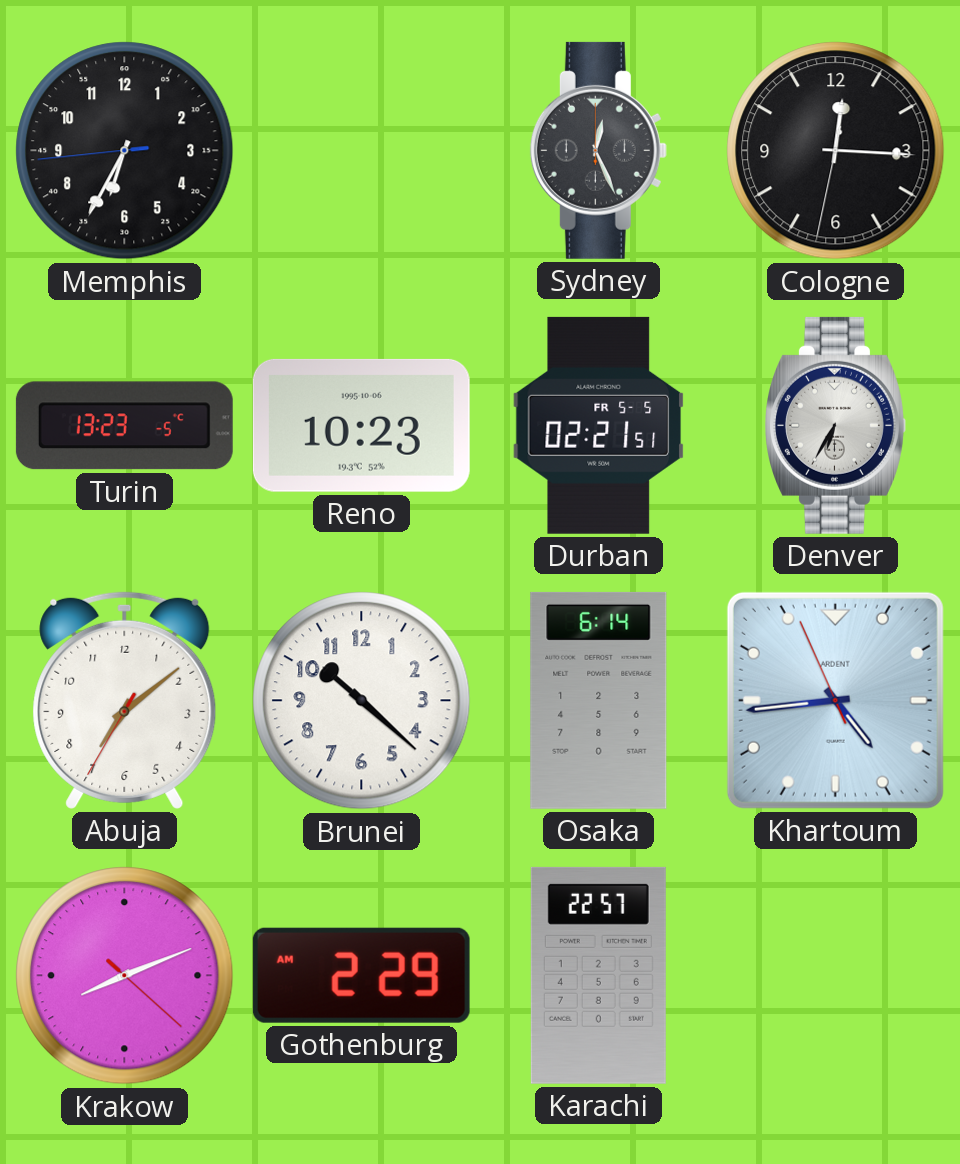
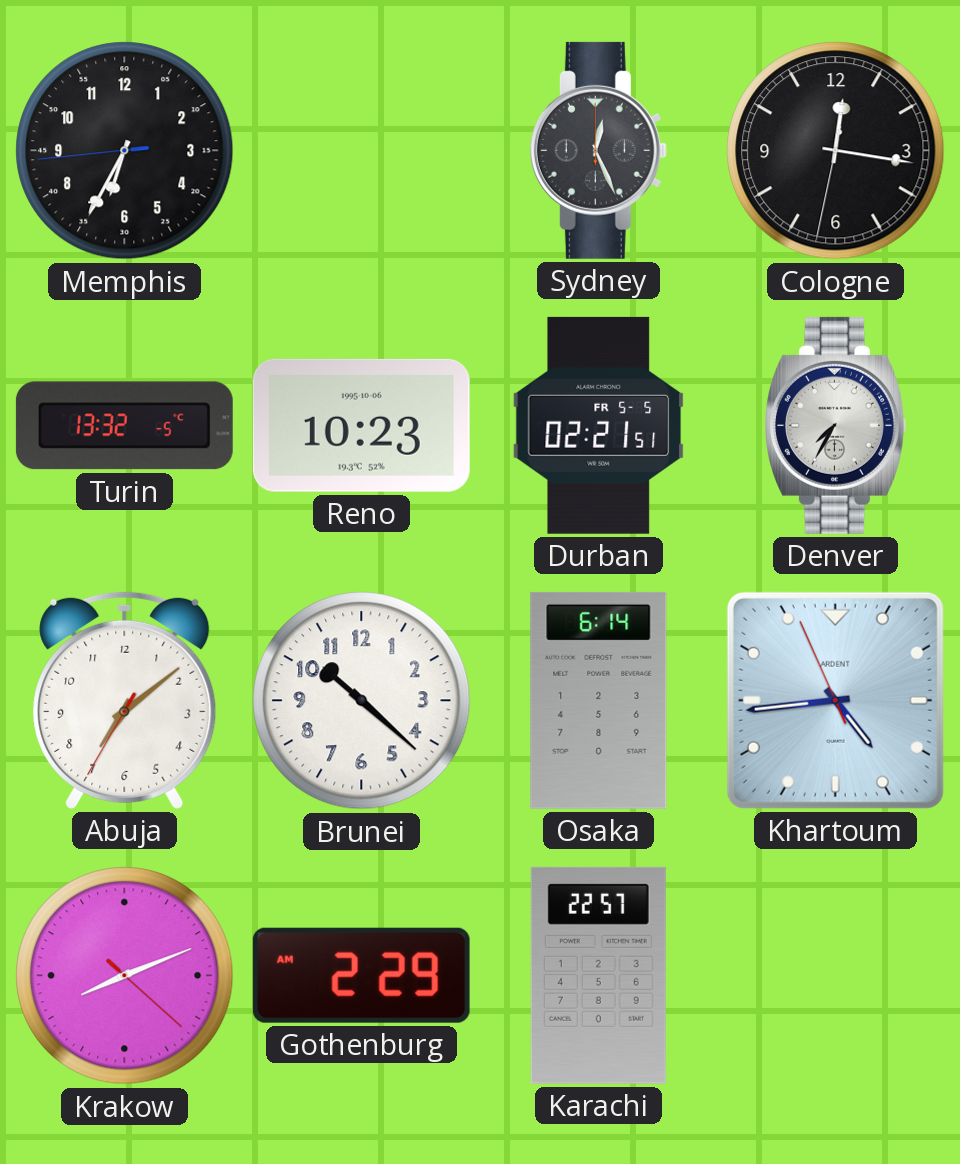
Cologne: 12:15 -> 12:16 (836, 151)
Turin: 13:23 -> 13:32 (124, 426)
Denver: 6:35 -> 7:35 (836, 425)
